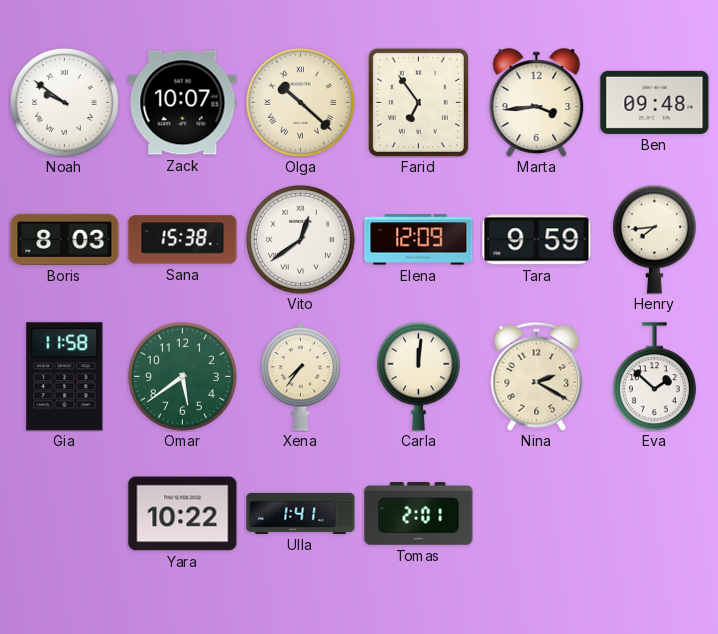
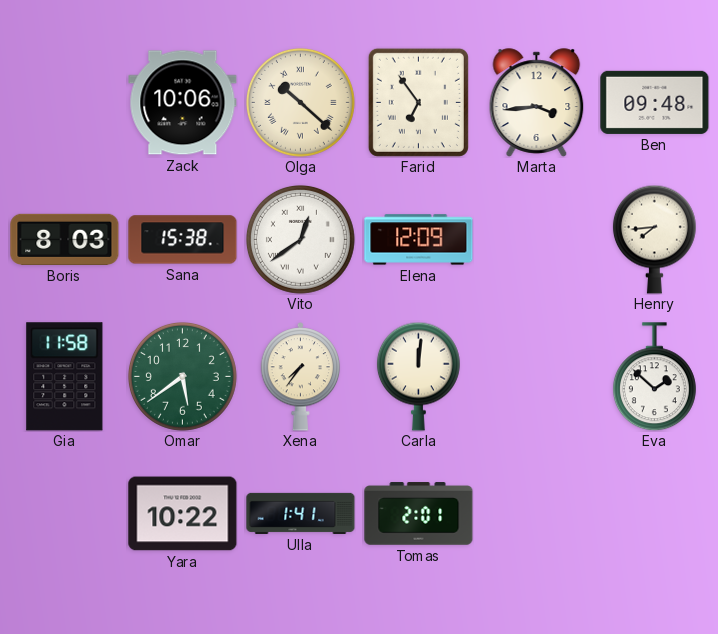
Noah: 9:51 -> none (64, 102)
Zack: 10:07 -> 10:06 (183, 103)
Tara: 9:59 -> none (537, 240)
Nina: 2:20 -> none (537, 376)
